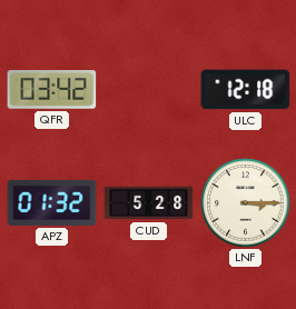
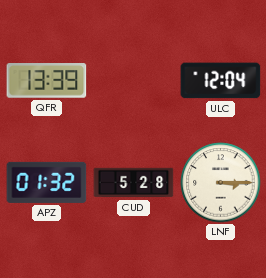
QFR: 03:42 -> 13:39 (47, 81)
ULC: 12:18 -> 12:04 (221, 81)
